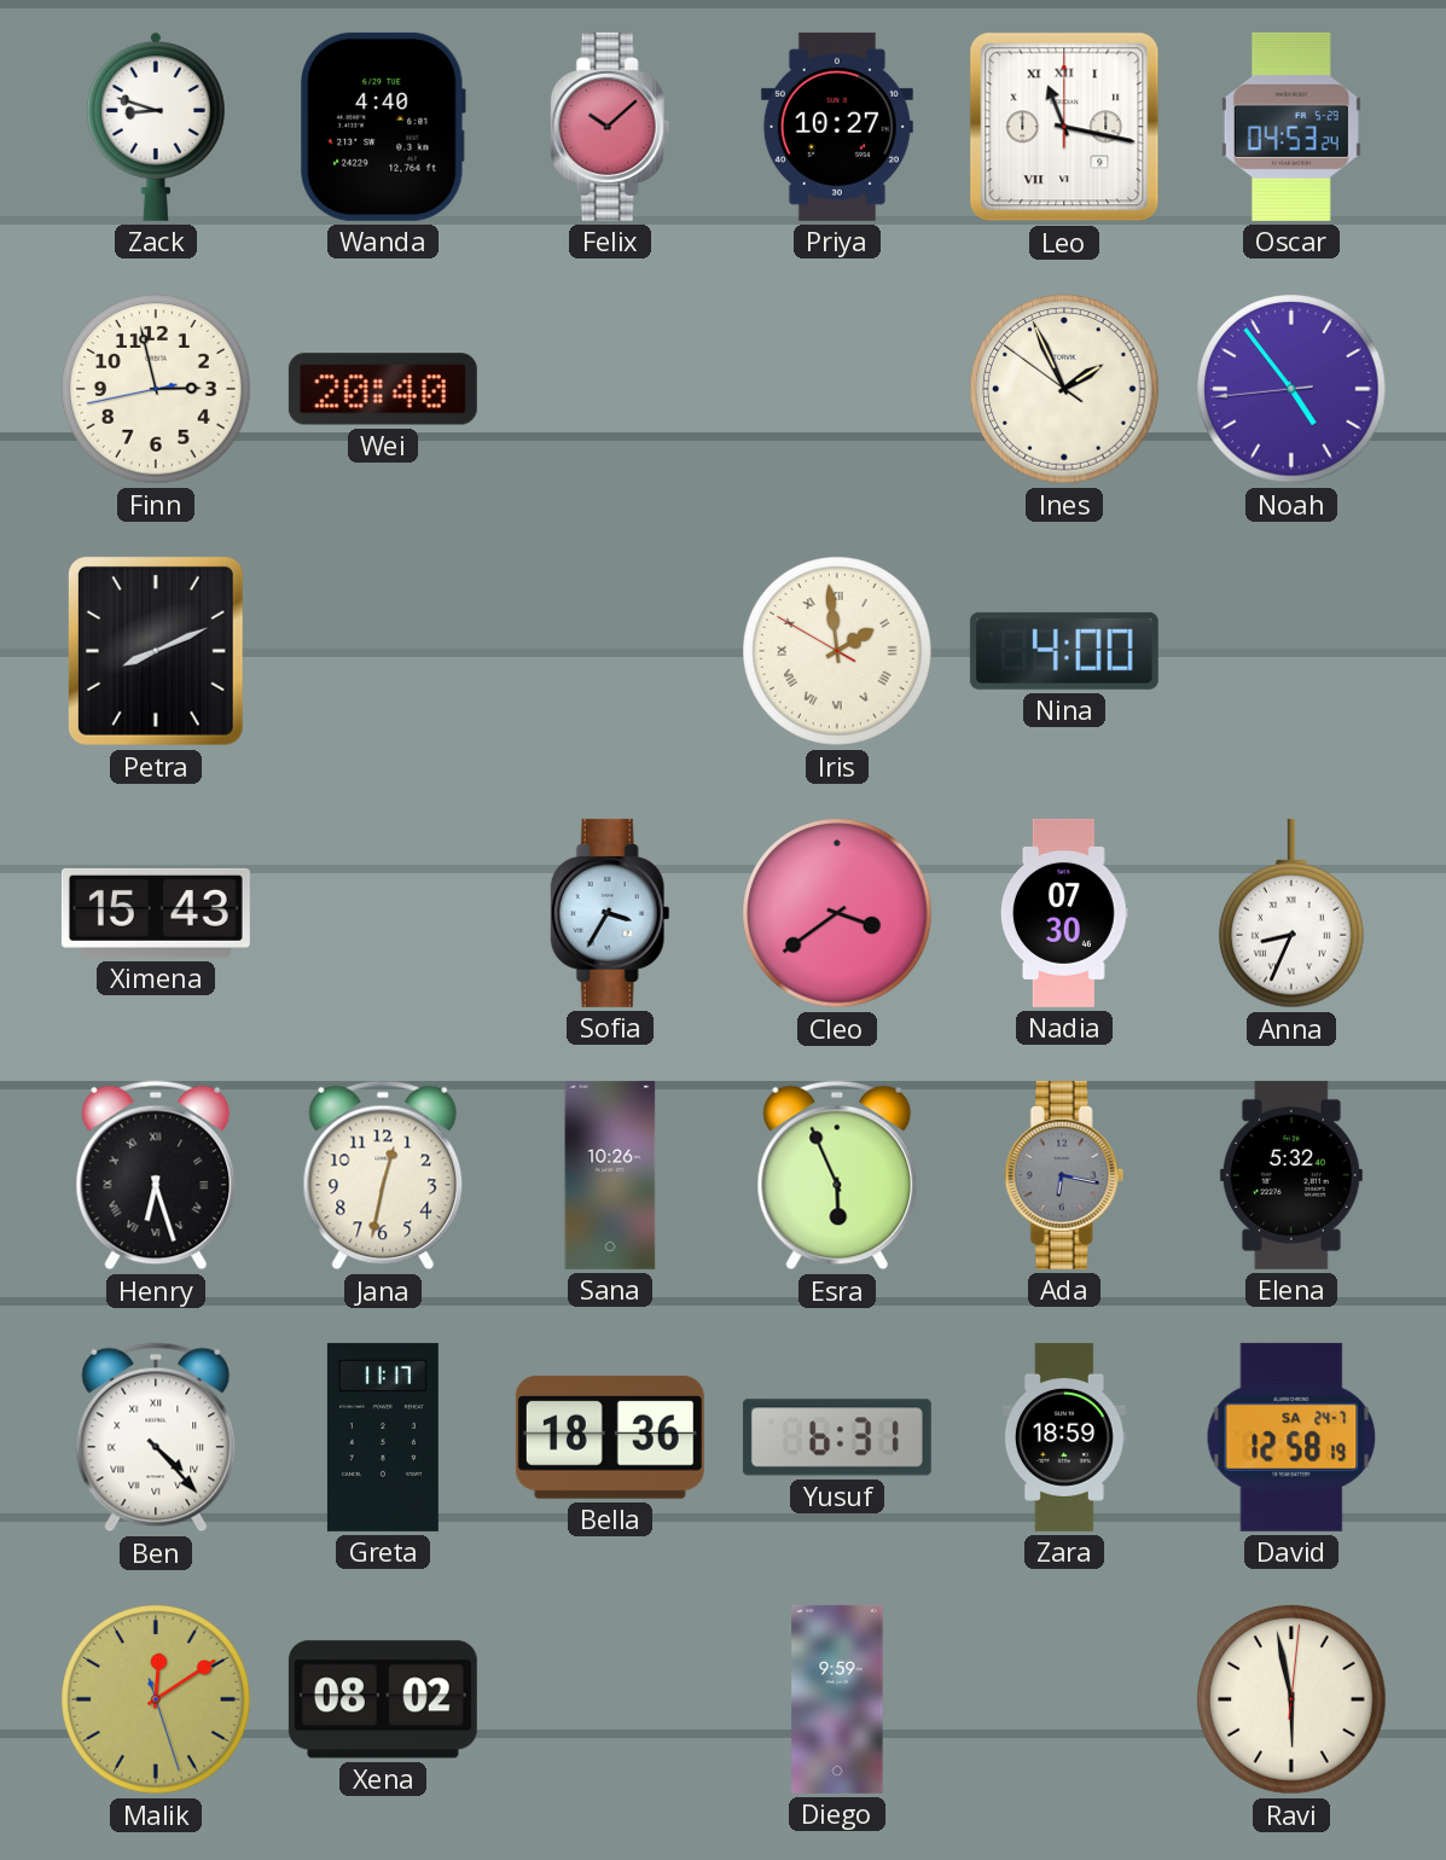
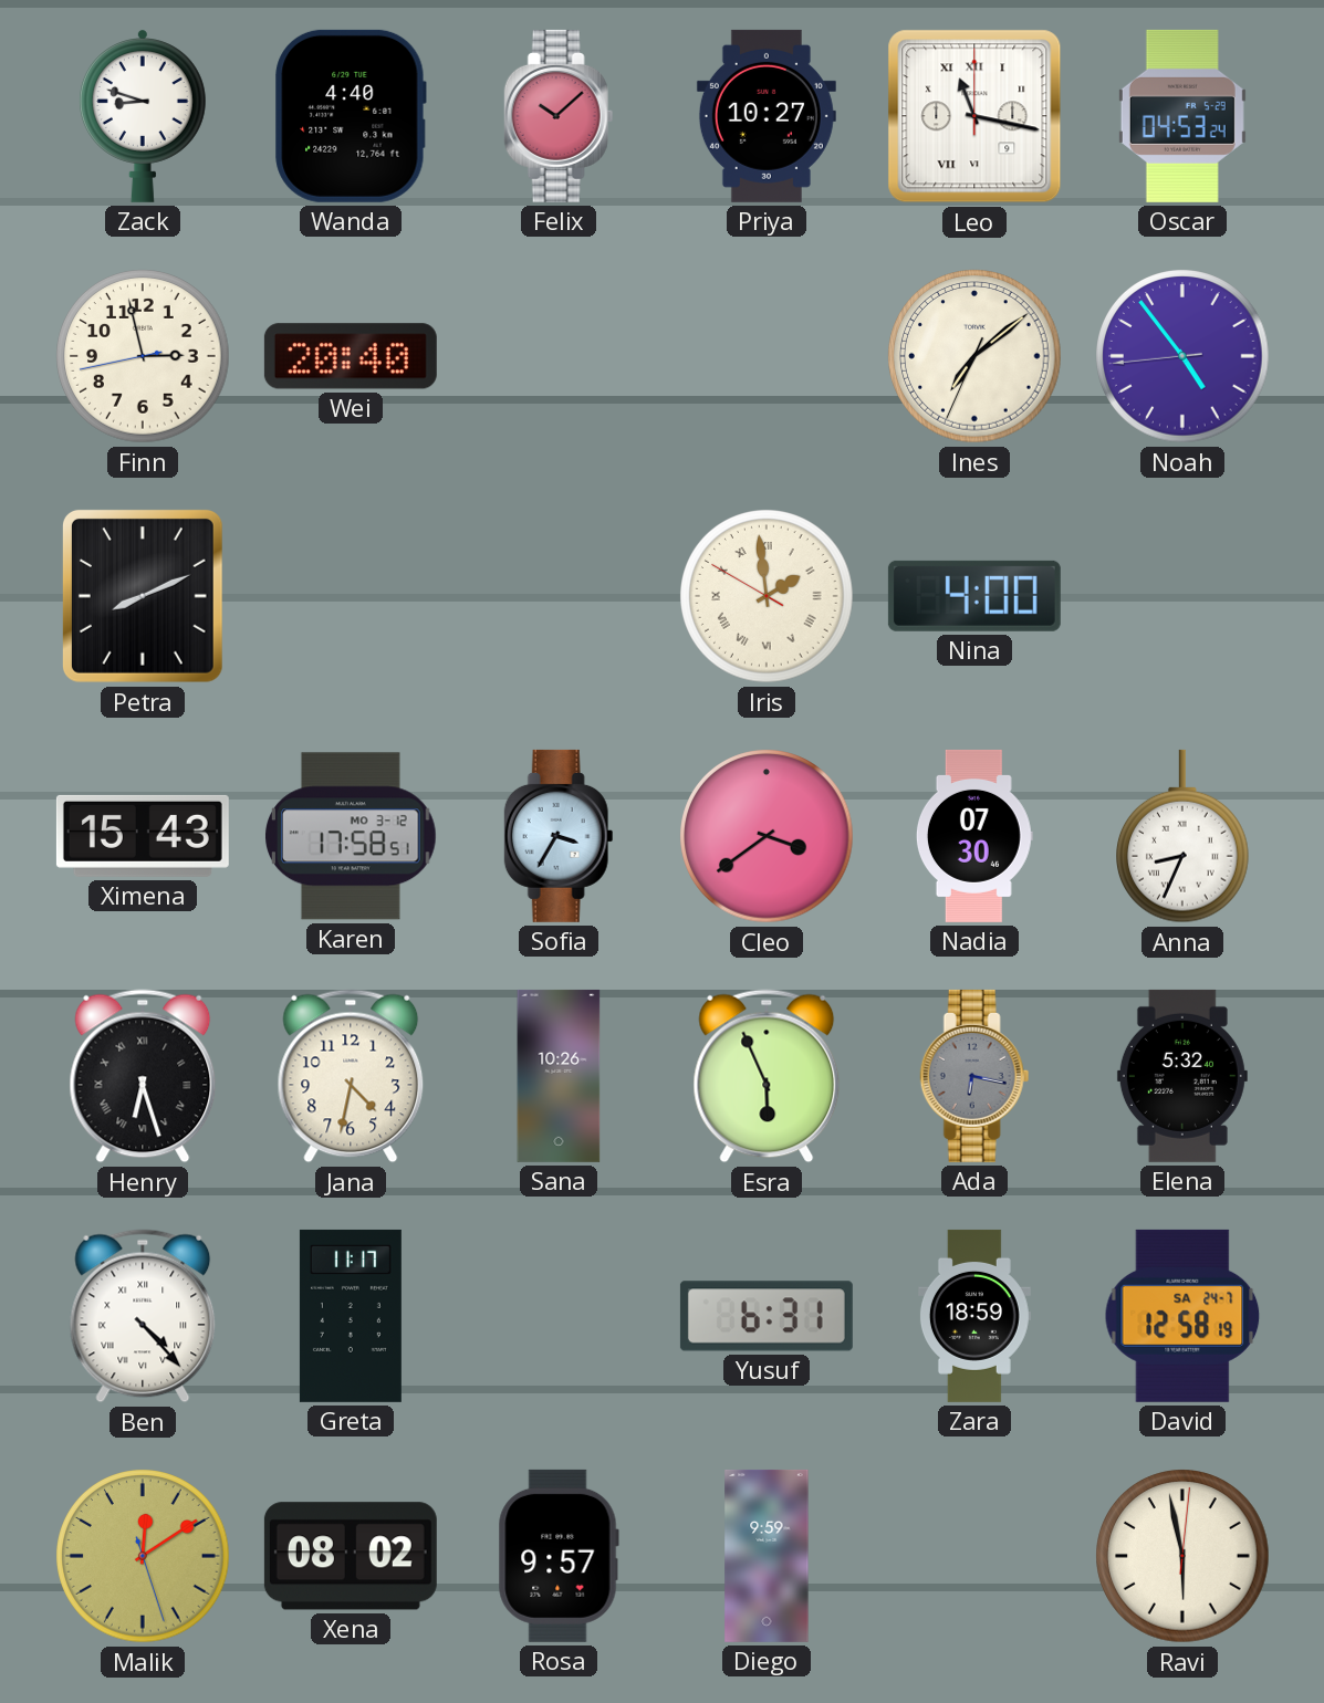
Ines: 1:55 -> 7:08 (974, 356)
Karen: none -> 17:58 (352, 836)
Jana: 12:32 -> 4:32 (351, 1076)
Bella: 18:36 -> none (610, 1437)
Rosa: none -> 9:57 (559, 1556)
